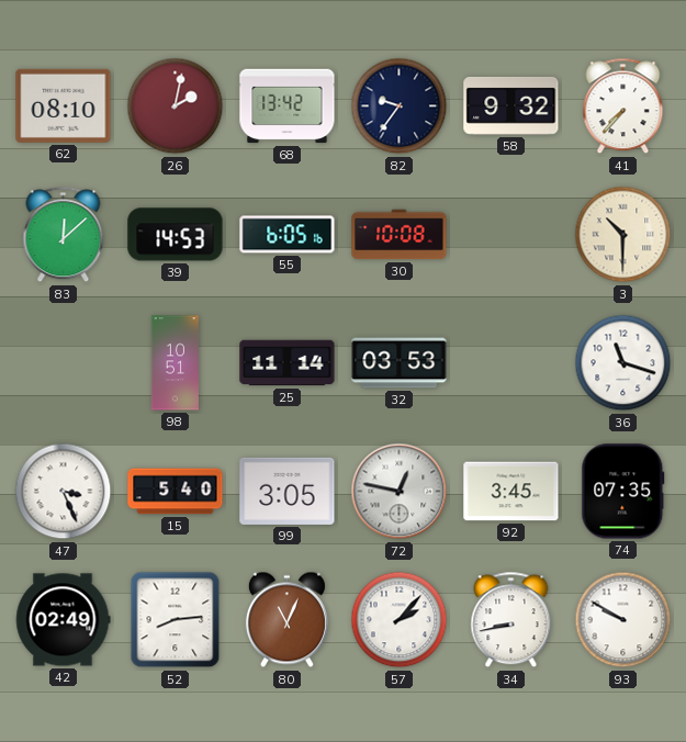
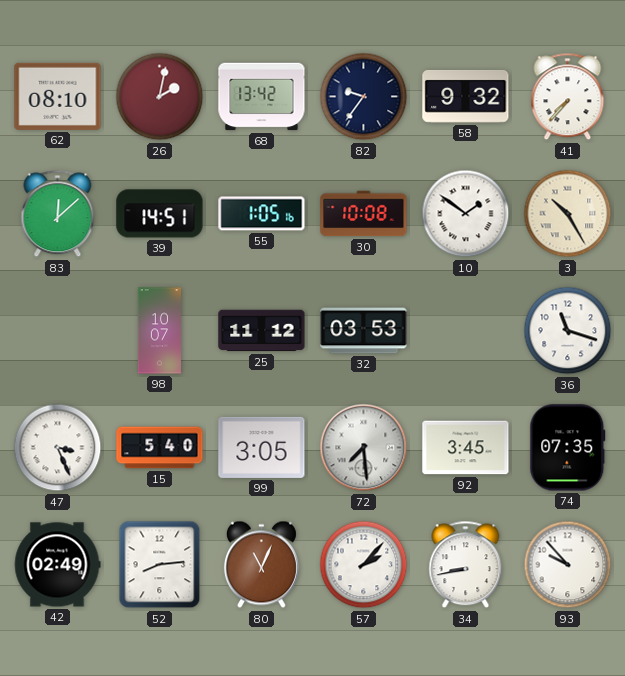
39: 14:53 -> 14:51 (160, 214)
55: 6:05 -> 1:05 (262, 214)
10: none -> 1:51 (466, 214)
3: 10:30 -> 10:25 (568, 214)
98: 10:51 -> 10:07 (159, 331)
25: 11:14 -> 11:12 (262, 331)
72: 12:47 -> 7:29 (364, 448)
93: 9:50 -> 9:53 (568, 565)
